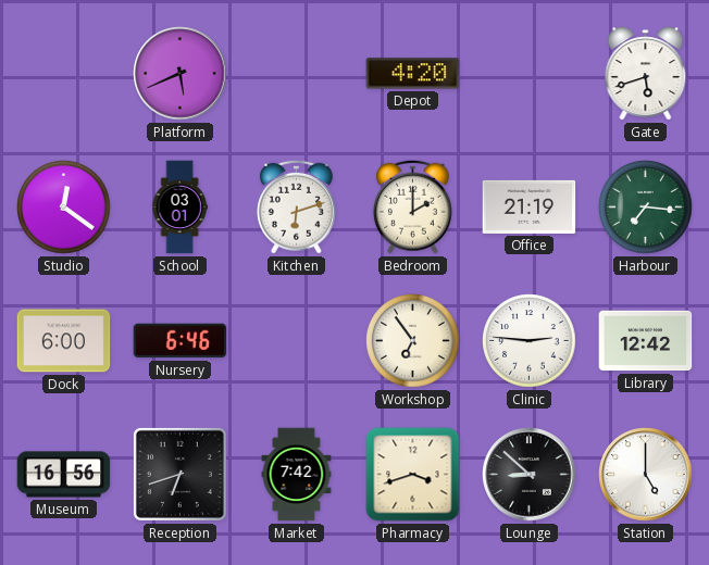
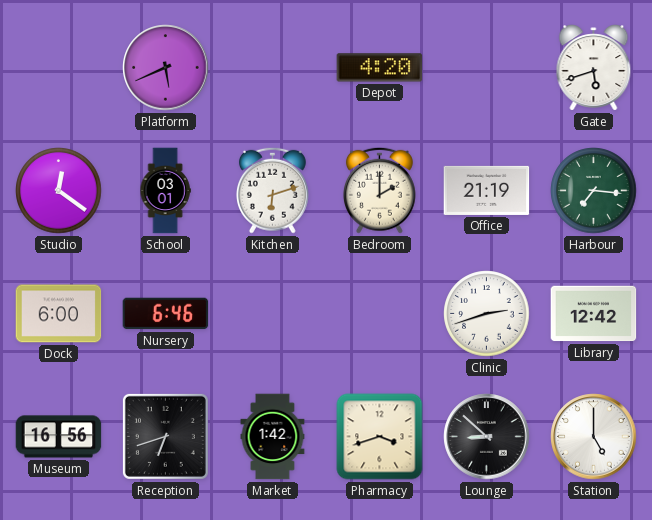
Workshop: 6:54 -> none (413, 341)
Clinic: 2:46 -> 2:42 (487, 314)
Market: 7:42 -> 1:42 (273, 437)
